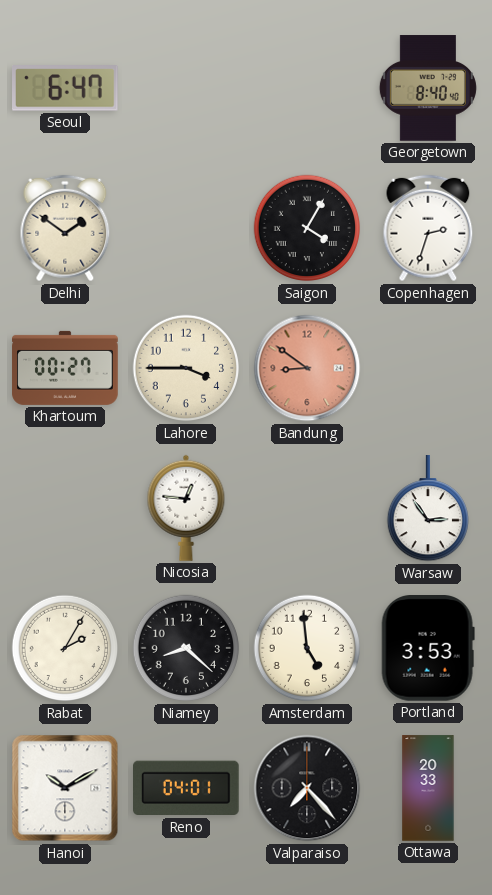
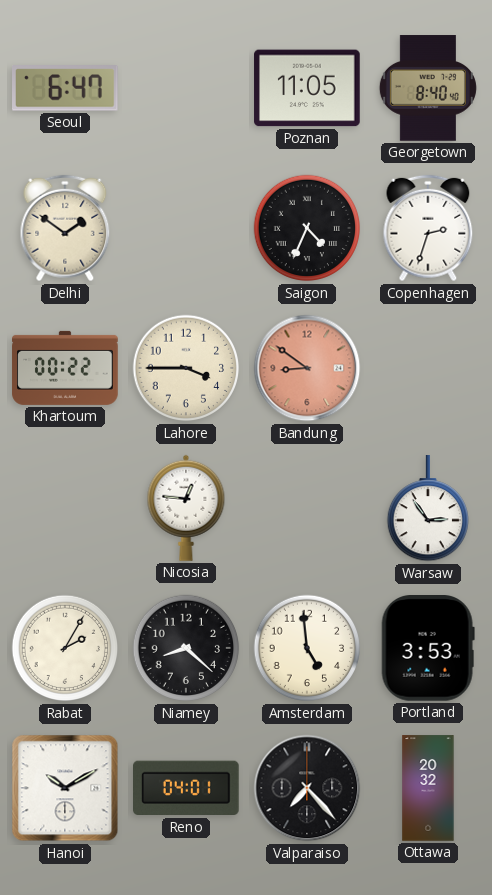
Poznan: none -> 11:05 (307, 88)
Saigon: 4:05 -> 4:34 (307, 228)
Khartoum: 00:27 -> 00:22 (65, 368)
Ottawa: 20:33 -> 20:32 (428, 788)
